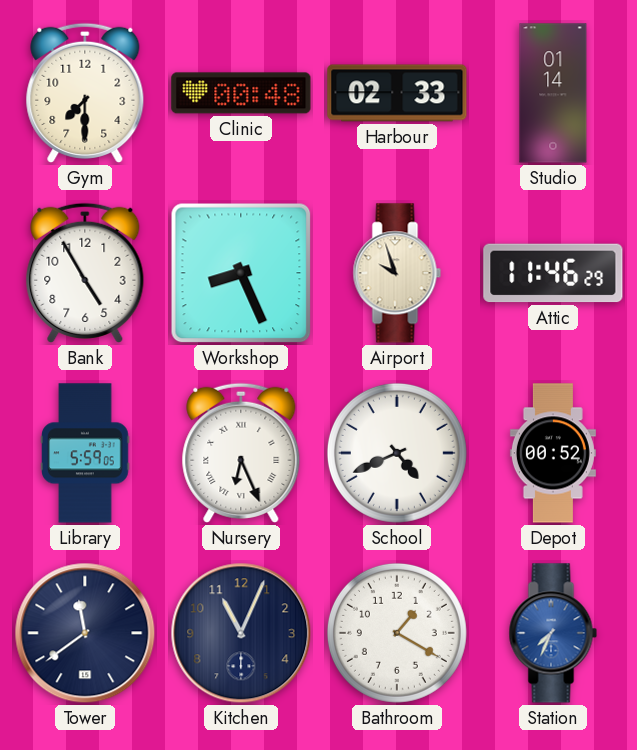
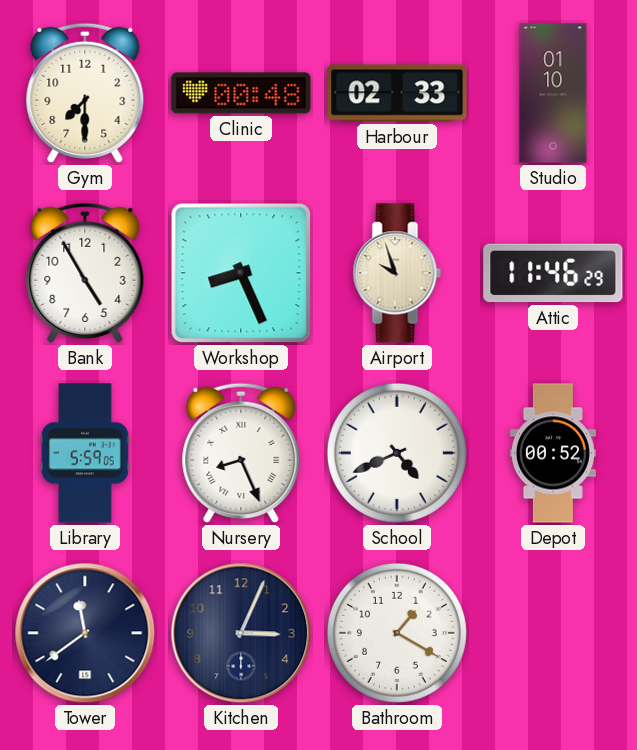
Studio: 01:14 -> 01:10 (553, 93)
Nursery: 6:26 -> 8:26 (241, 453)
Kitchen: 11:04 -> 3:04 (241, 633)
Station: 7:34 -> none (553, 633)
